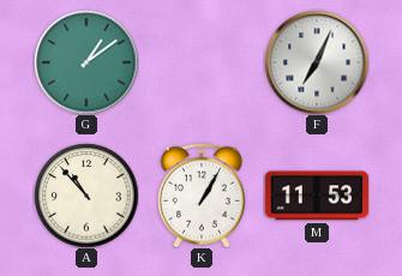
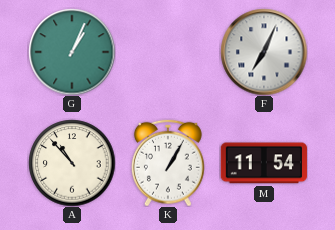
G: 1:09 -> 1:04 (72, 52)
M: 11:53 -> 11:54 (264, 163)
